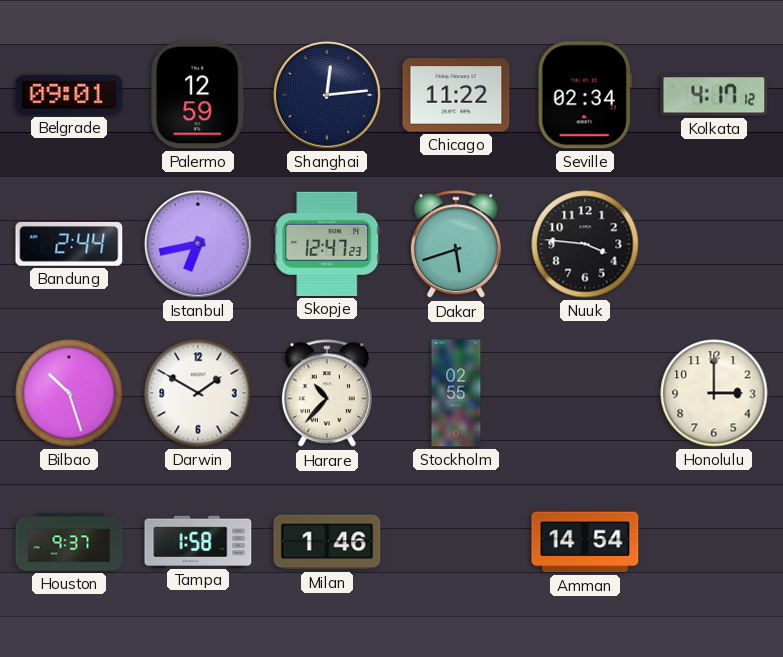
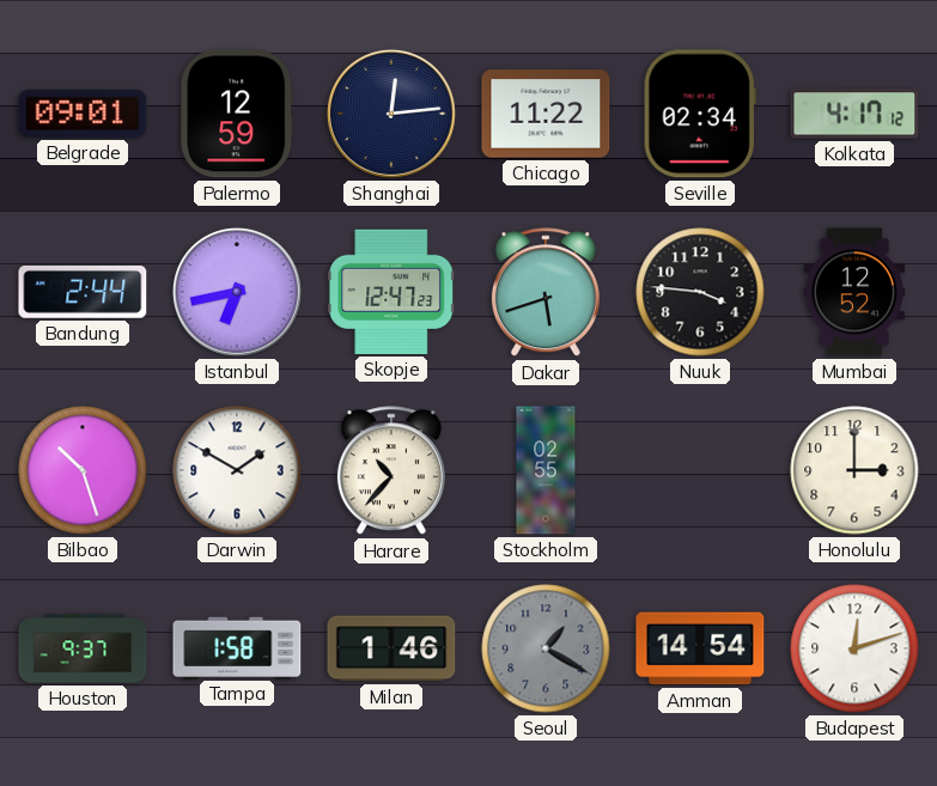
Mumbai: none -> 12:52 (854, 292)
Seoul: none -> 1:20 (546, 648)
Budapest: none -> 12:12 (854, 648)
